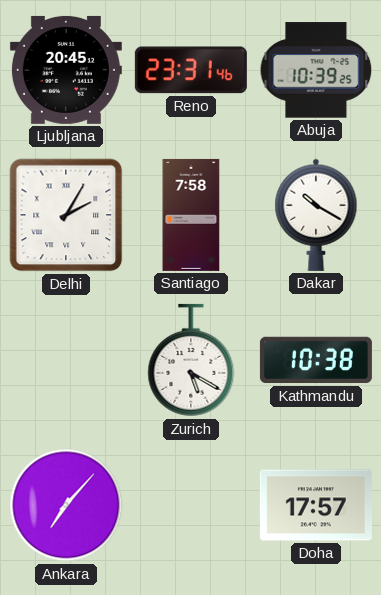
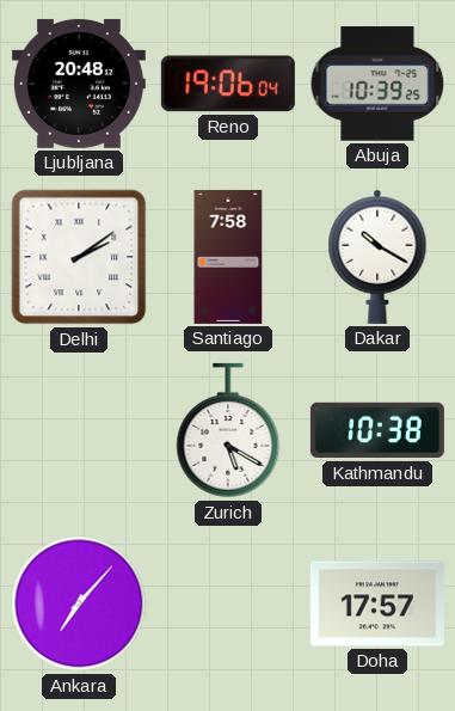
Ljubljana: 20:45 -> 20:48 (79, 84)
Reno: 23:31 -> 19:06 (228, 84)
Delhi: 2:05 -> 2:09 (79, 257)
